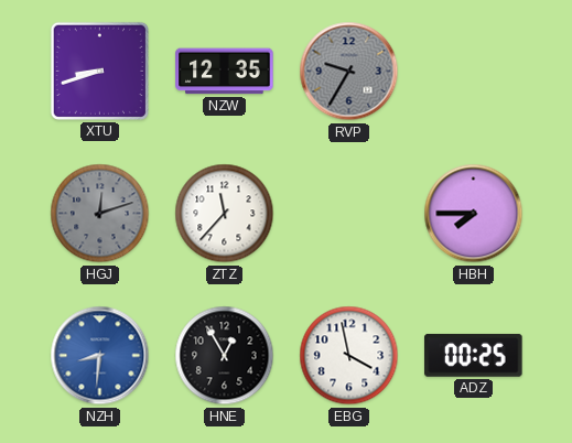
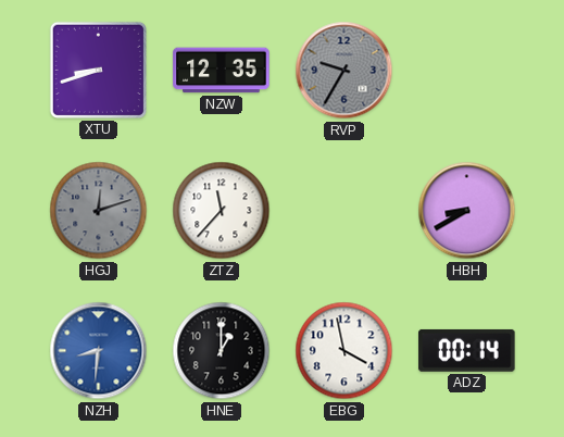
HBH: 7:45 -> 8:40 (467, 211)
HNE: 12:55 -> 1:00 (222, 351)
ADZ: 00:25 -> 00:14 (467, 350)
